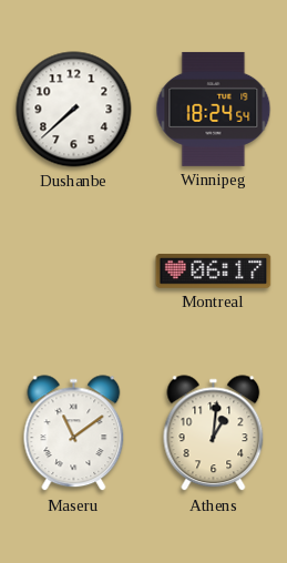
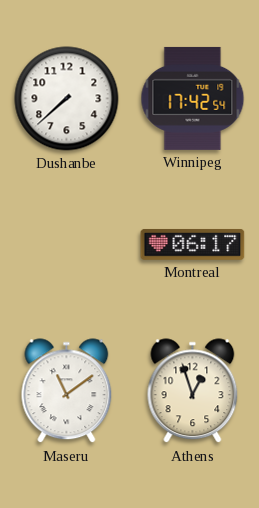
Winnipeg: 18:24 -> 17:42 (193, 98)
Athens: 1:01 -> 12:57 (193, 391)
